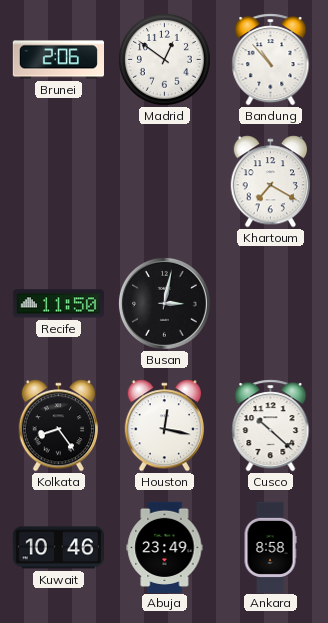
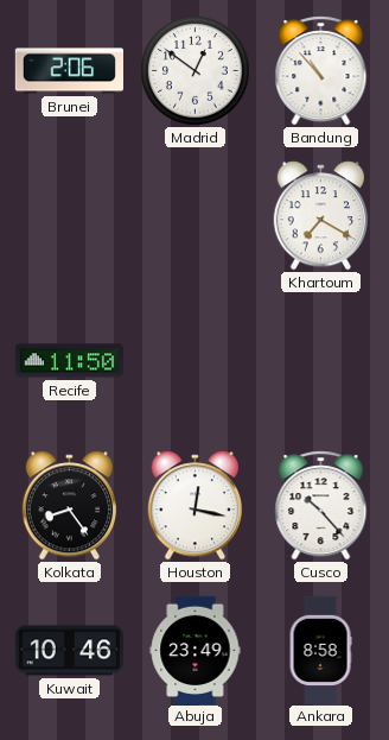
Busan: 3:02 -> none (164, 303)
Cusco: 10:22 -> 10:23 (321, 506)
